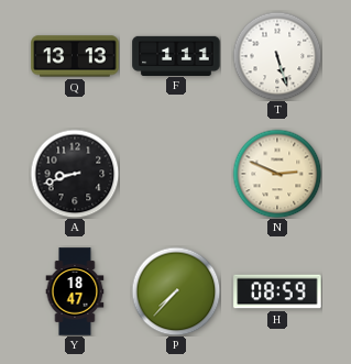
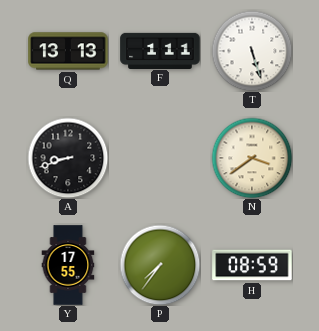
N: 2:49 -> 3:39 (252, 158)
Y: 18:47 -> 17:55 (68, 265)
P: 7:37 -> 7:36 (160, 265)
